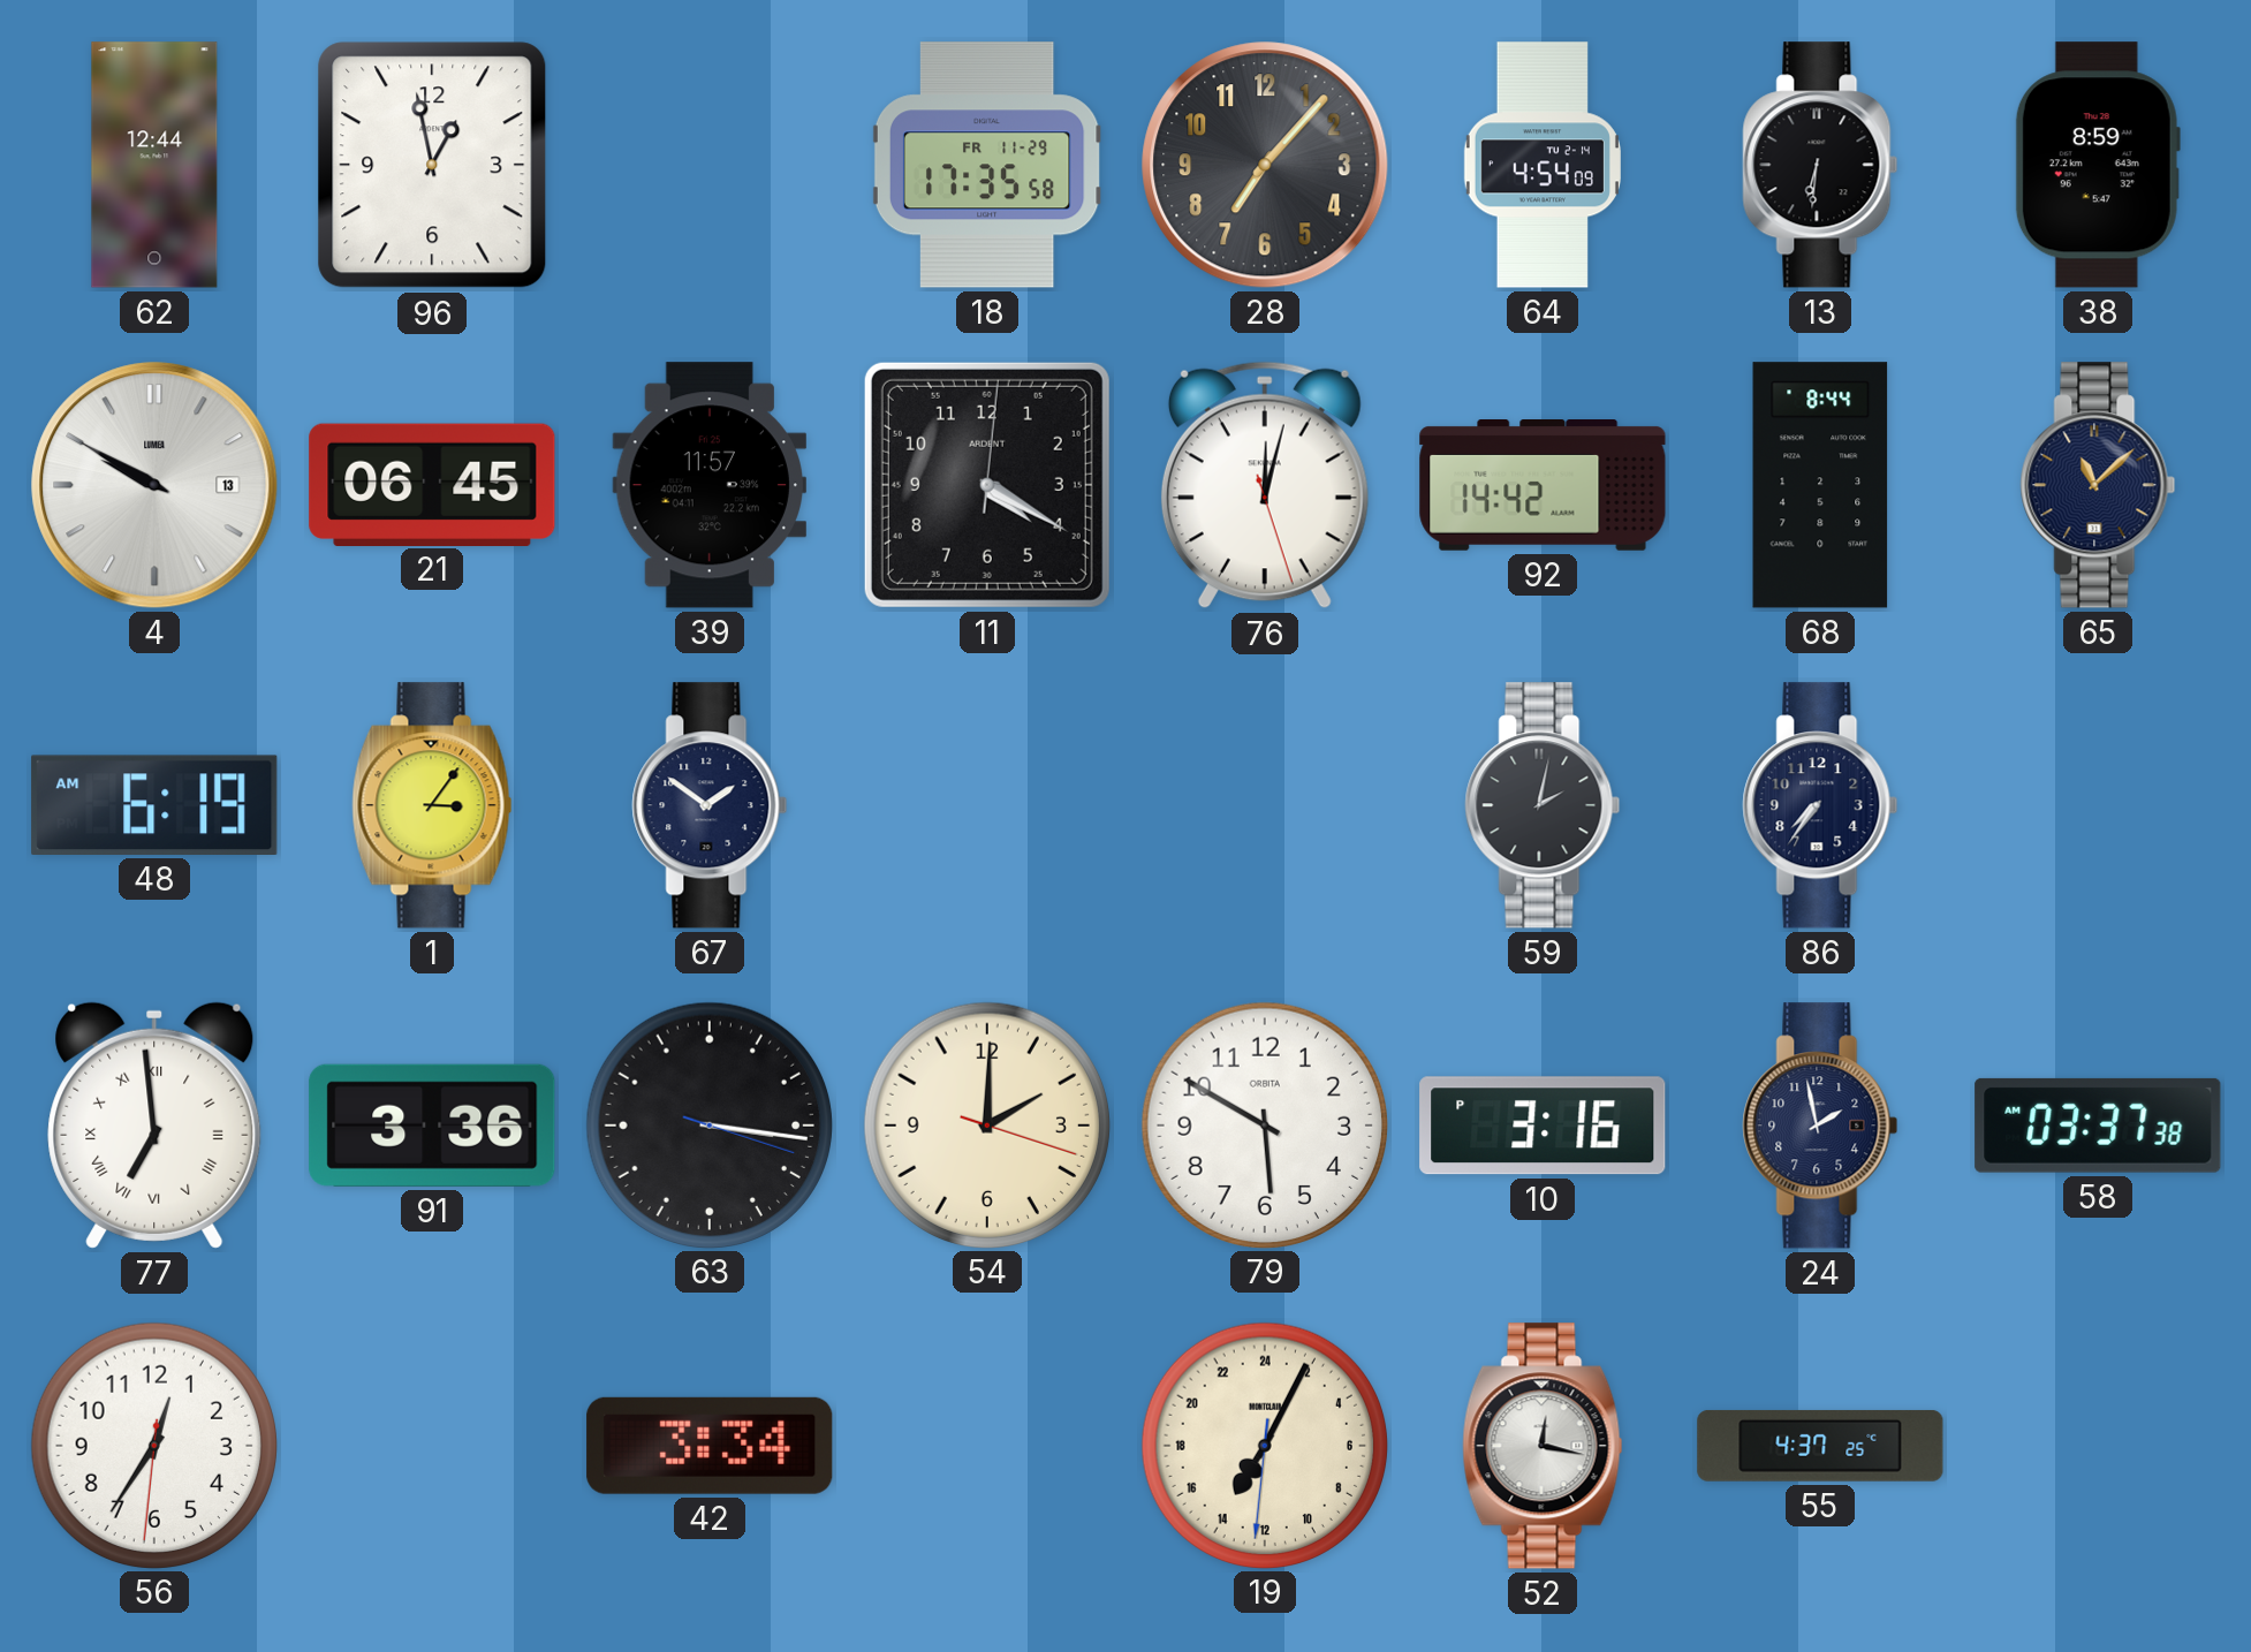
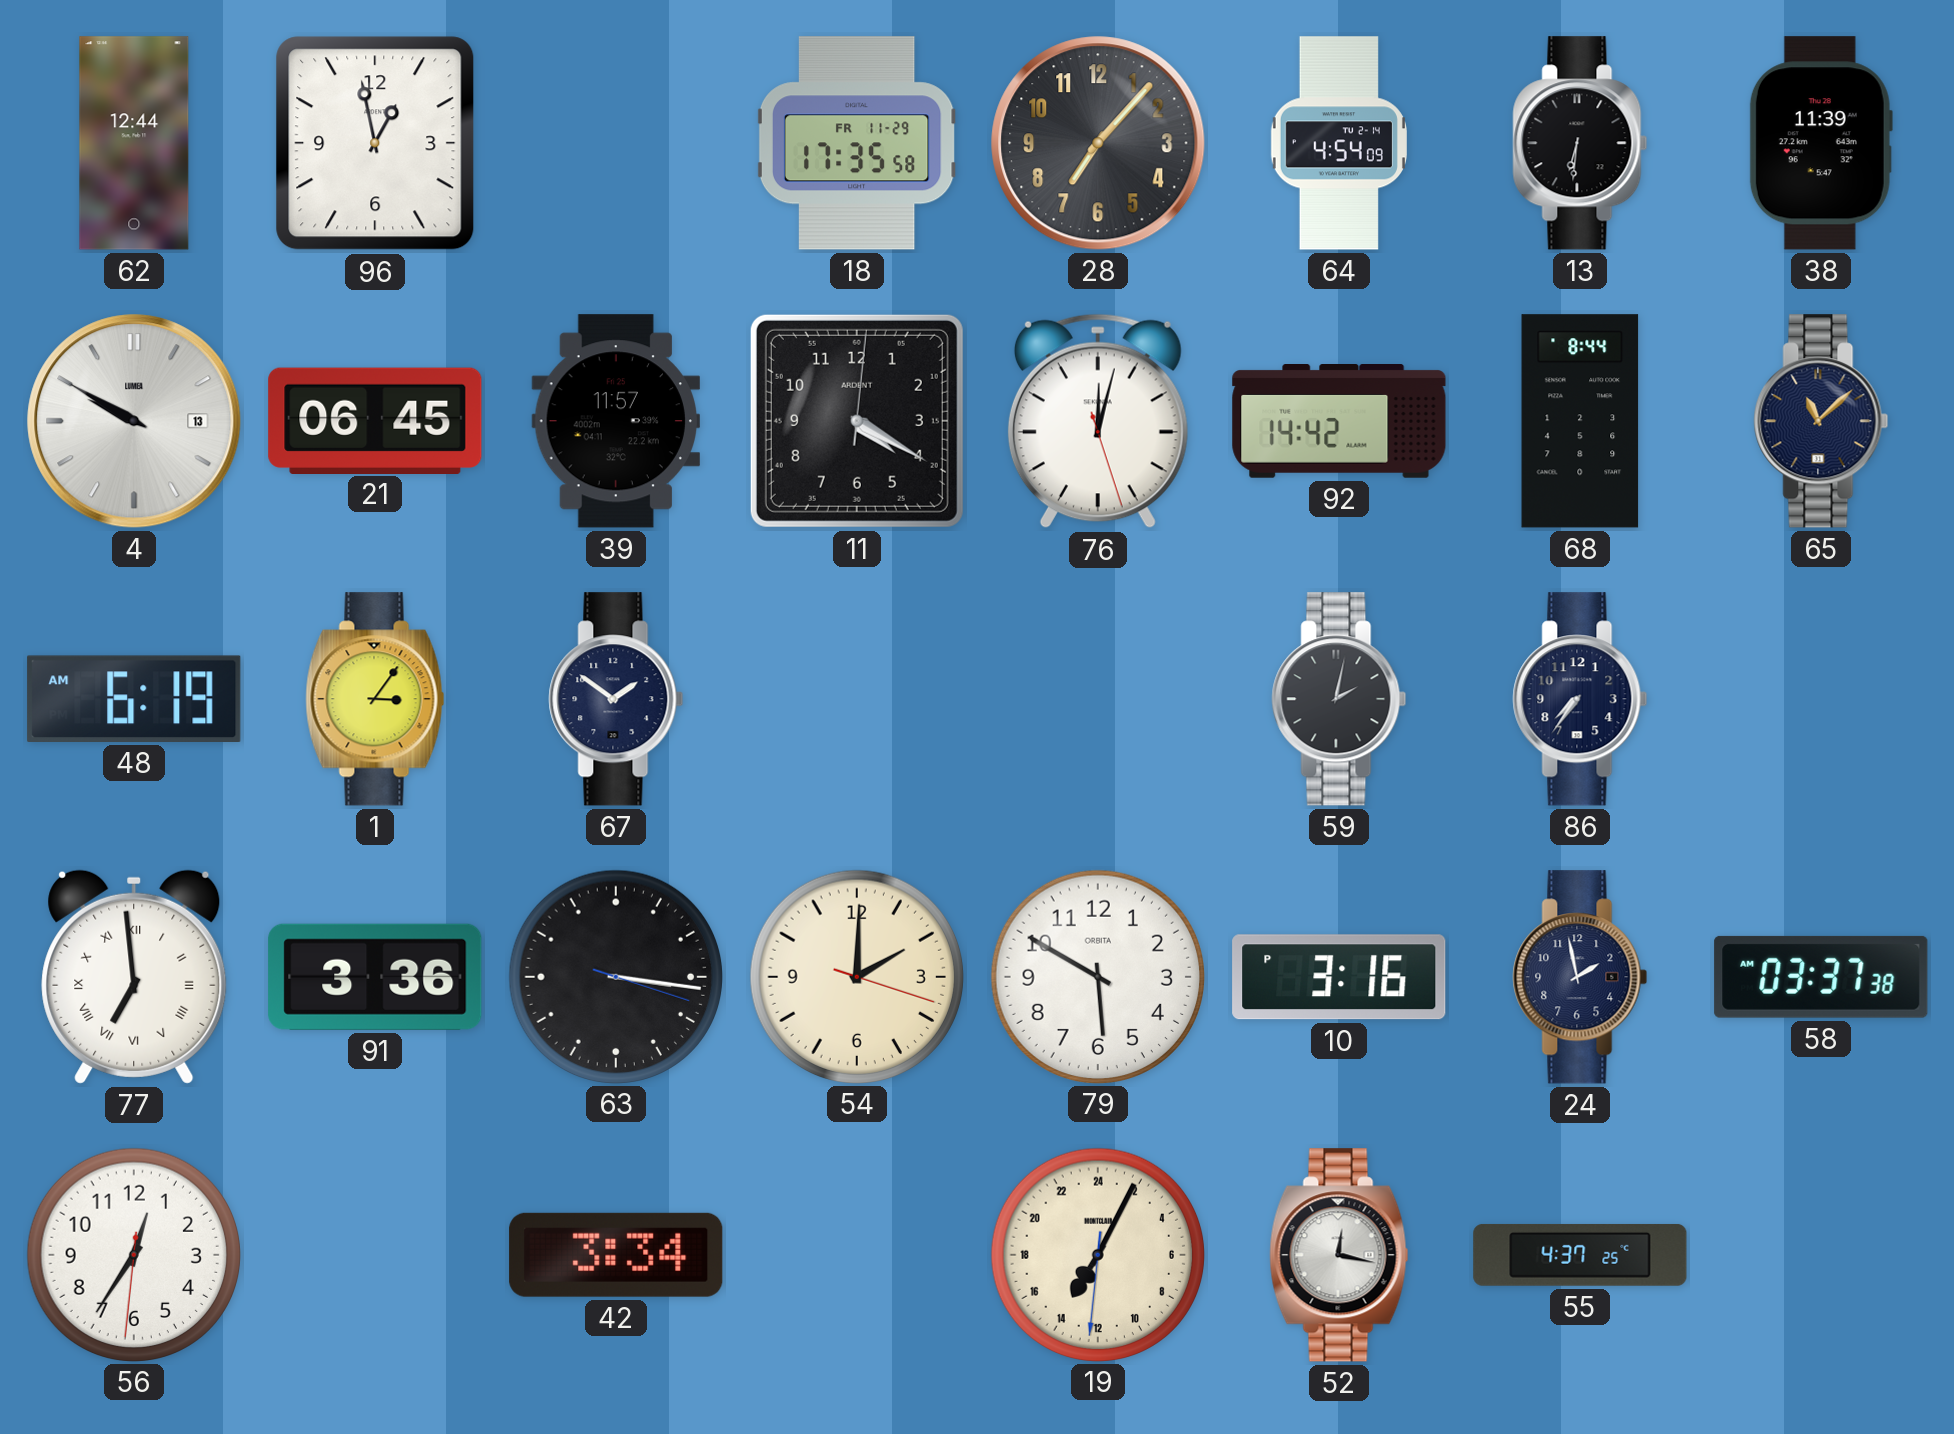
38: 8:59 -> 11:39 (1821, 143)
